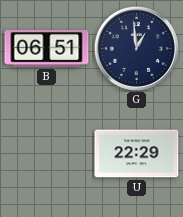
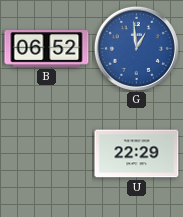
B: 06:51 -> 06:52 (47, 49)
G dial: navy -> blue (136, 48)
